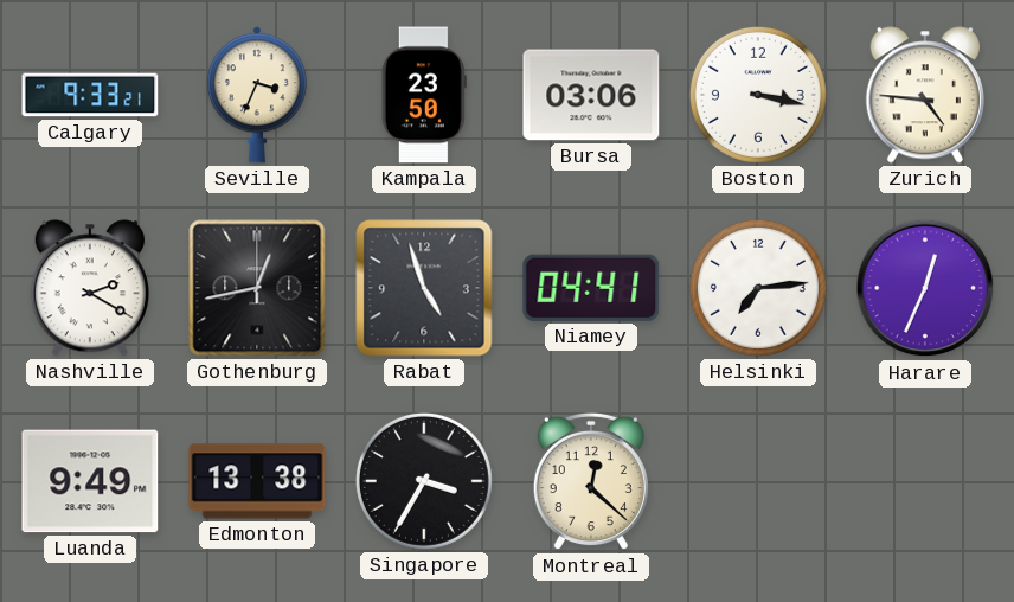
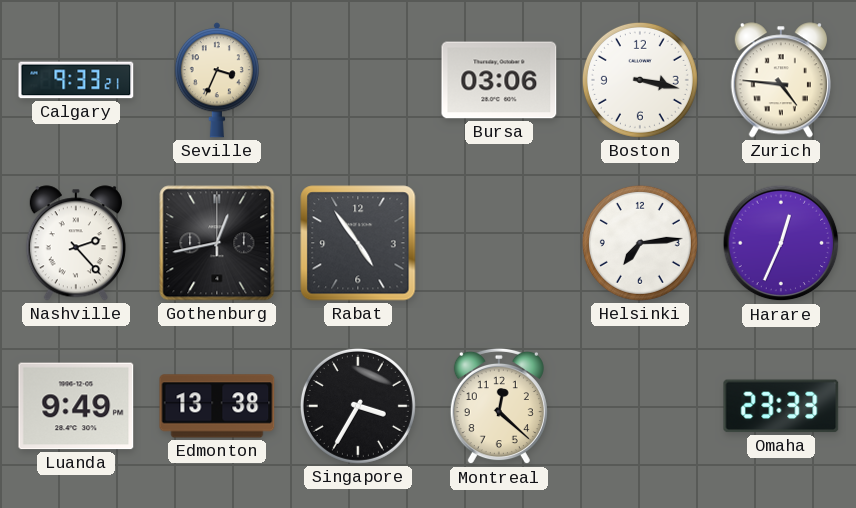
Kampala: 23:50 -> none (424, 95)
Nashville: 2:20 -> 2:23 (76, 243)
Rabat: 4:57 -> 4:54 (358, 243)
Niamey: 04:41 -> none (591, 288)
Omaha: none -> 23:33 (781, 406)
